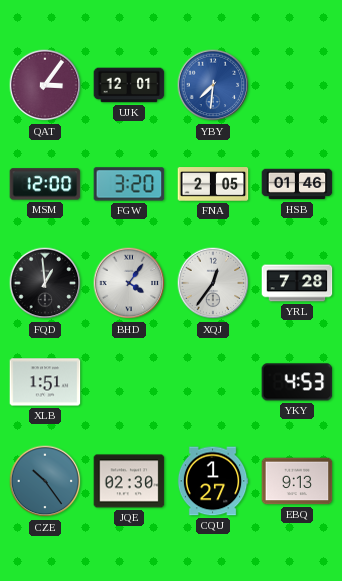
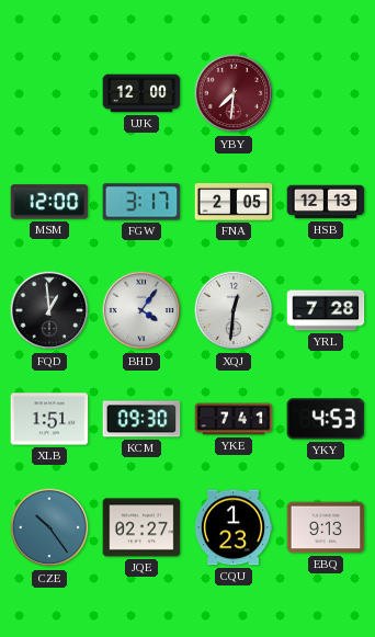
QAT: 3:06 -> none (45, 85)
UJK: 12:01 -> 12:00 (141, 93)
YBY dial: blue -> burgundy (234, 93)
FGW: 3:20 -> 3:17 (141, 202)
HSB: 01:46 -> 12:13 (326, 202)
XQJ: 12:36 -> 12:31 (234, 310)
KCM: none -> 09:30 (141, 419)
YKE: none -> 7:41 (234, 419)
JQE: 02:30 -> 02:27 (141, 527)
CQU: 1:27 -> 1:23 (234, 527)
